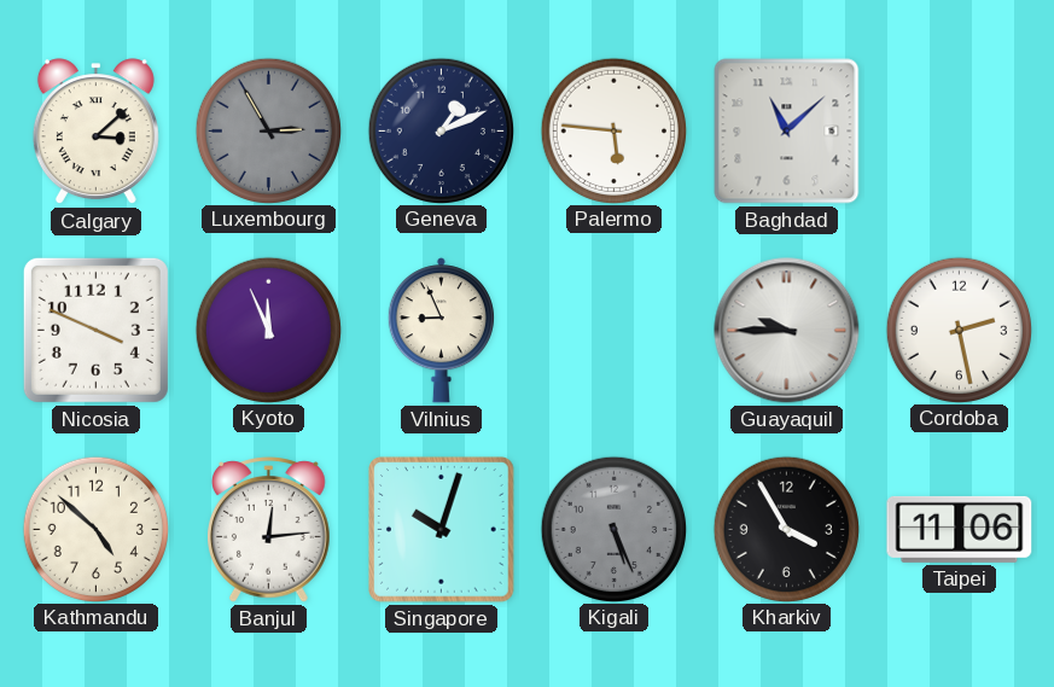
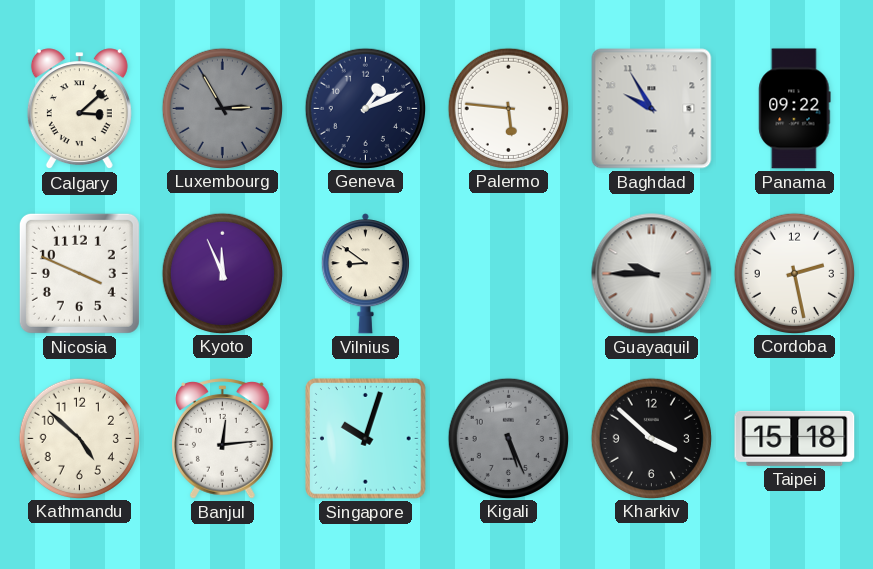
Baghdad: 11:08 -> 9:55 (652, 109)
Panama: none -> 09:22 (795, 109)
Vilnius: 8:56 -> 8:51 (365, 274)
Kharkiv: 3:55 -> 3:52 (651, 438)
Taipei: 11:06 -> 15:18 (795, 438)
